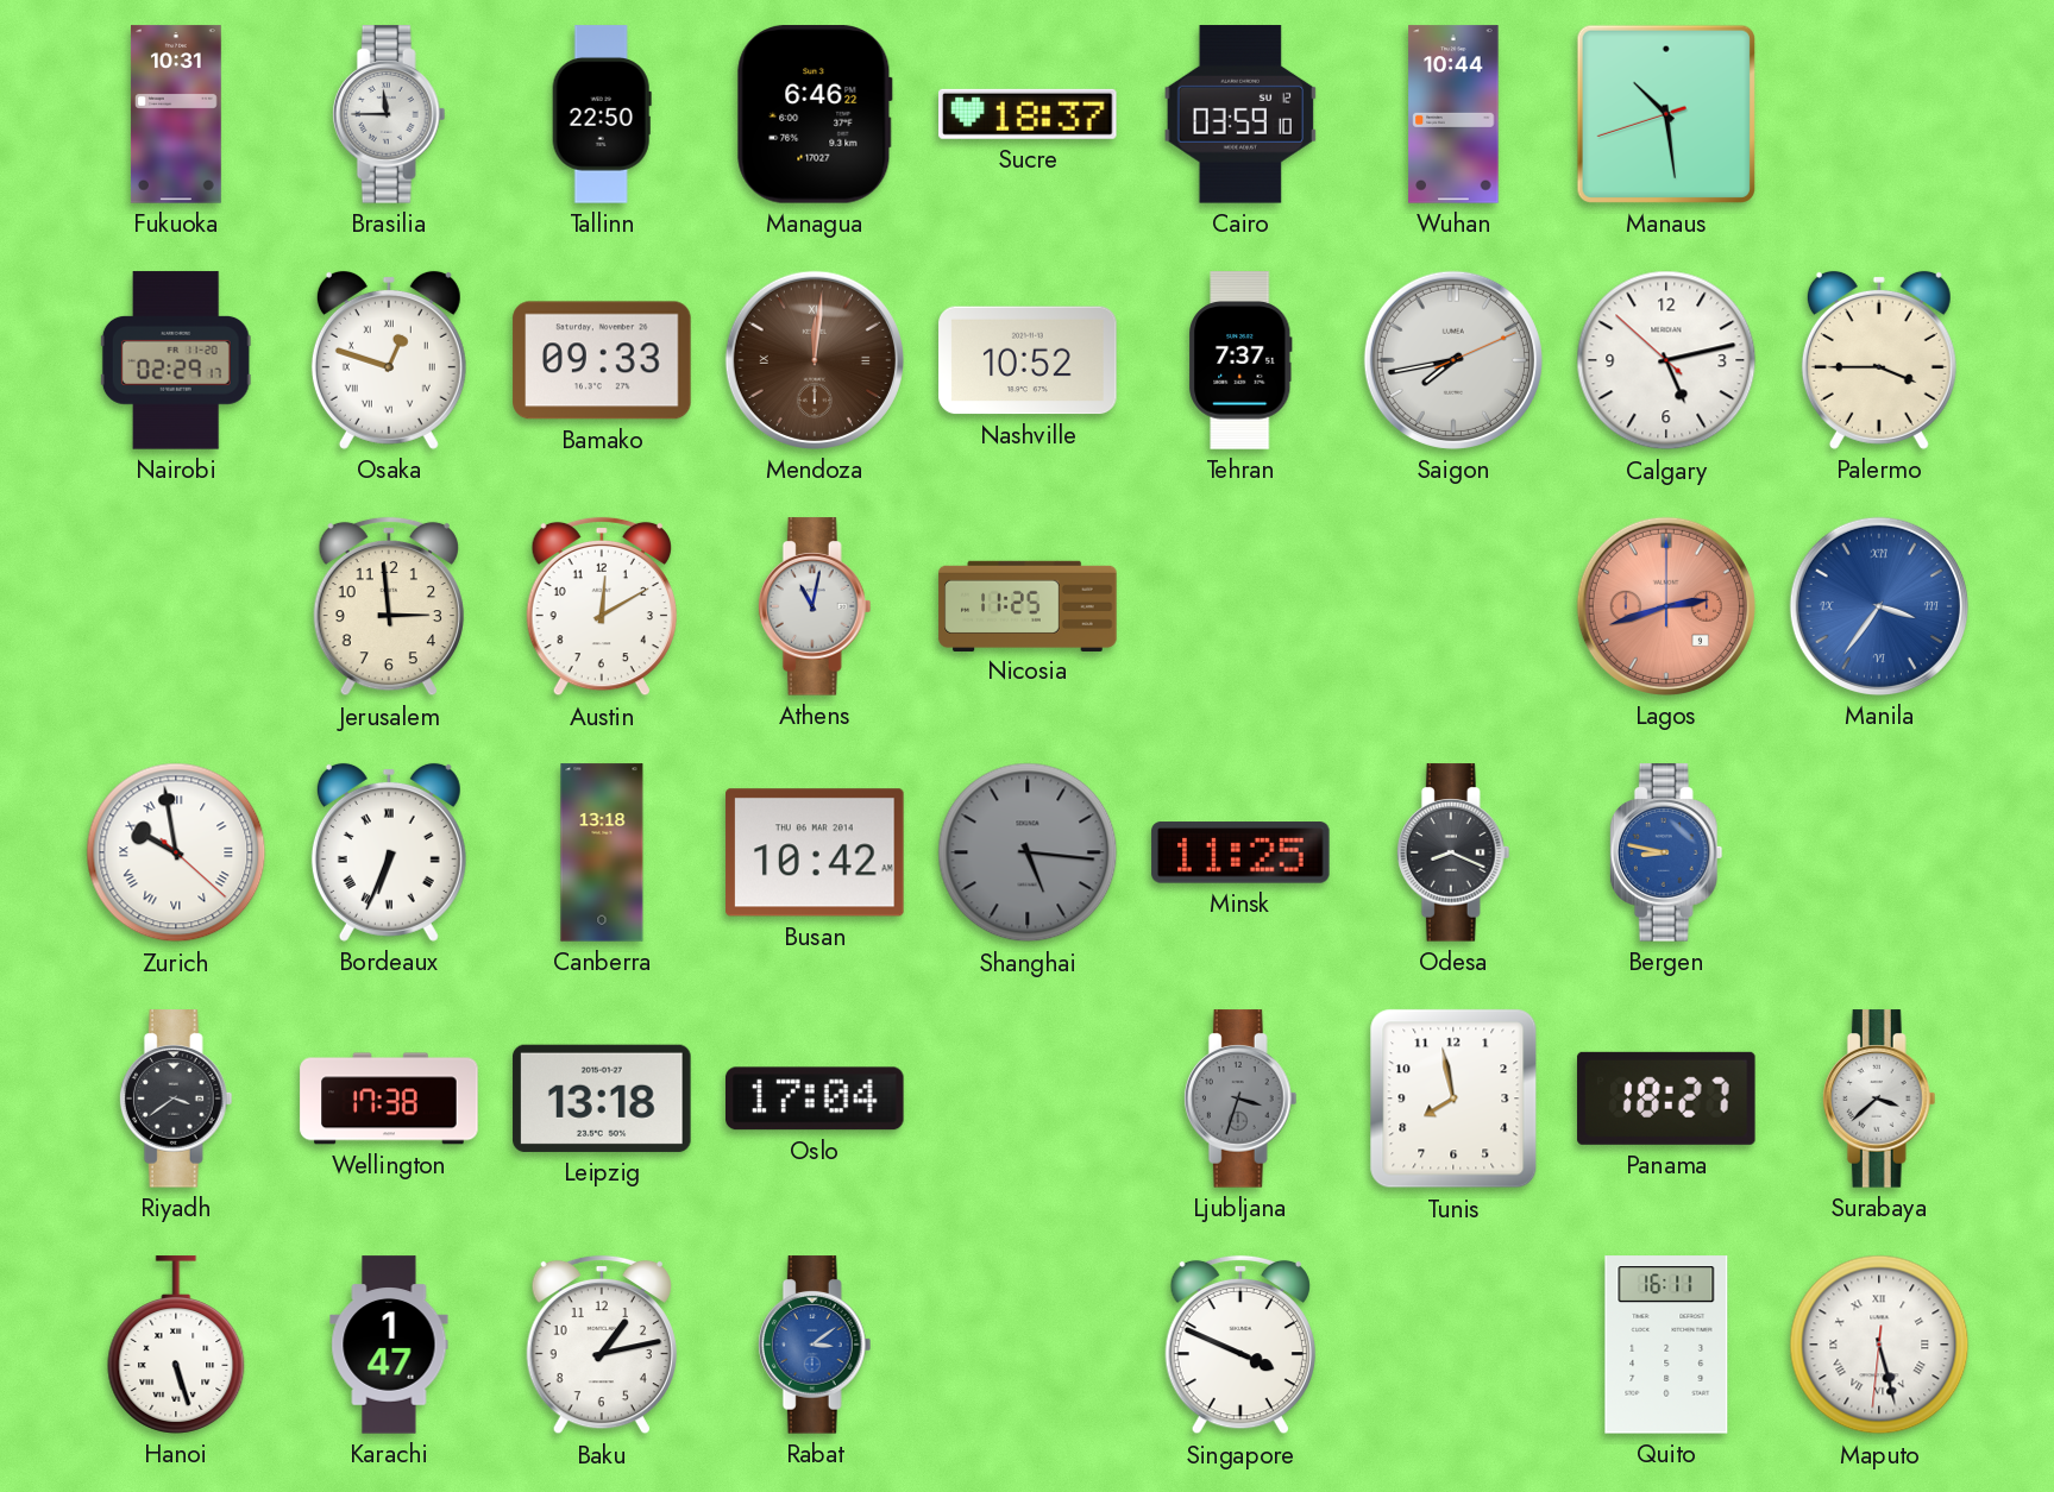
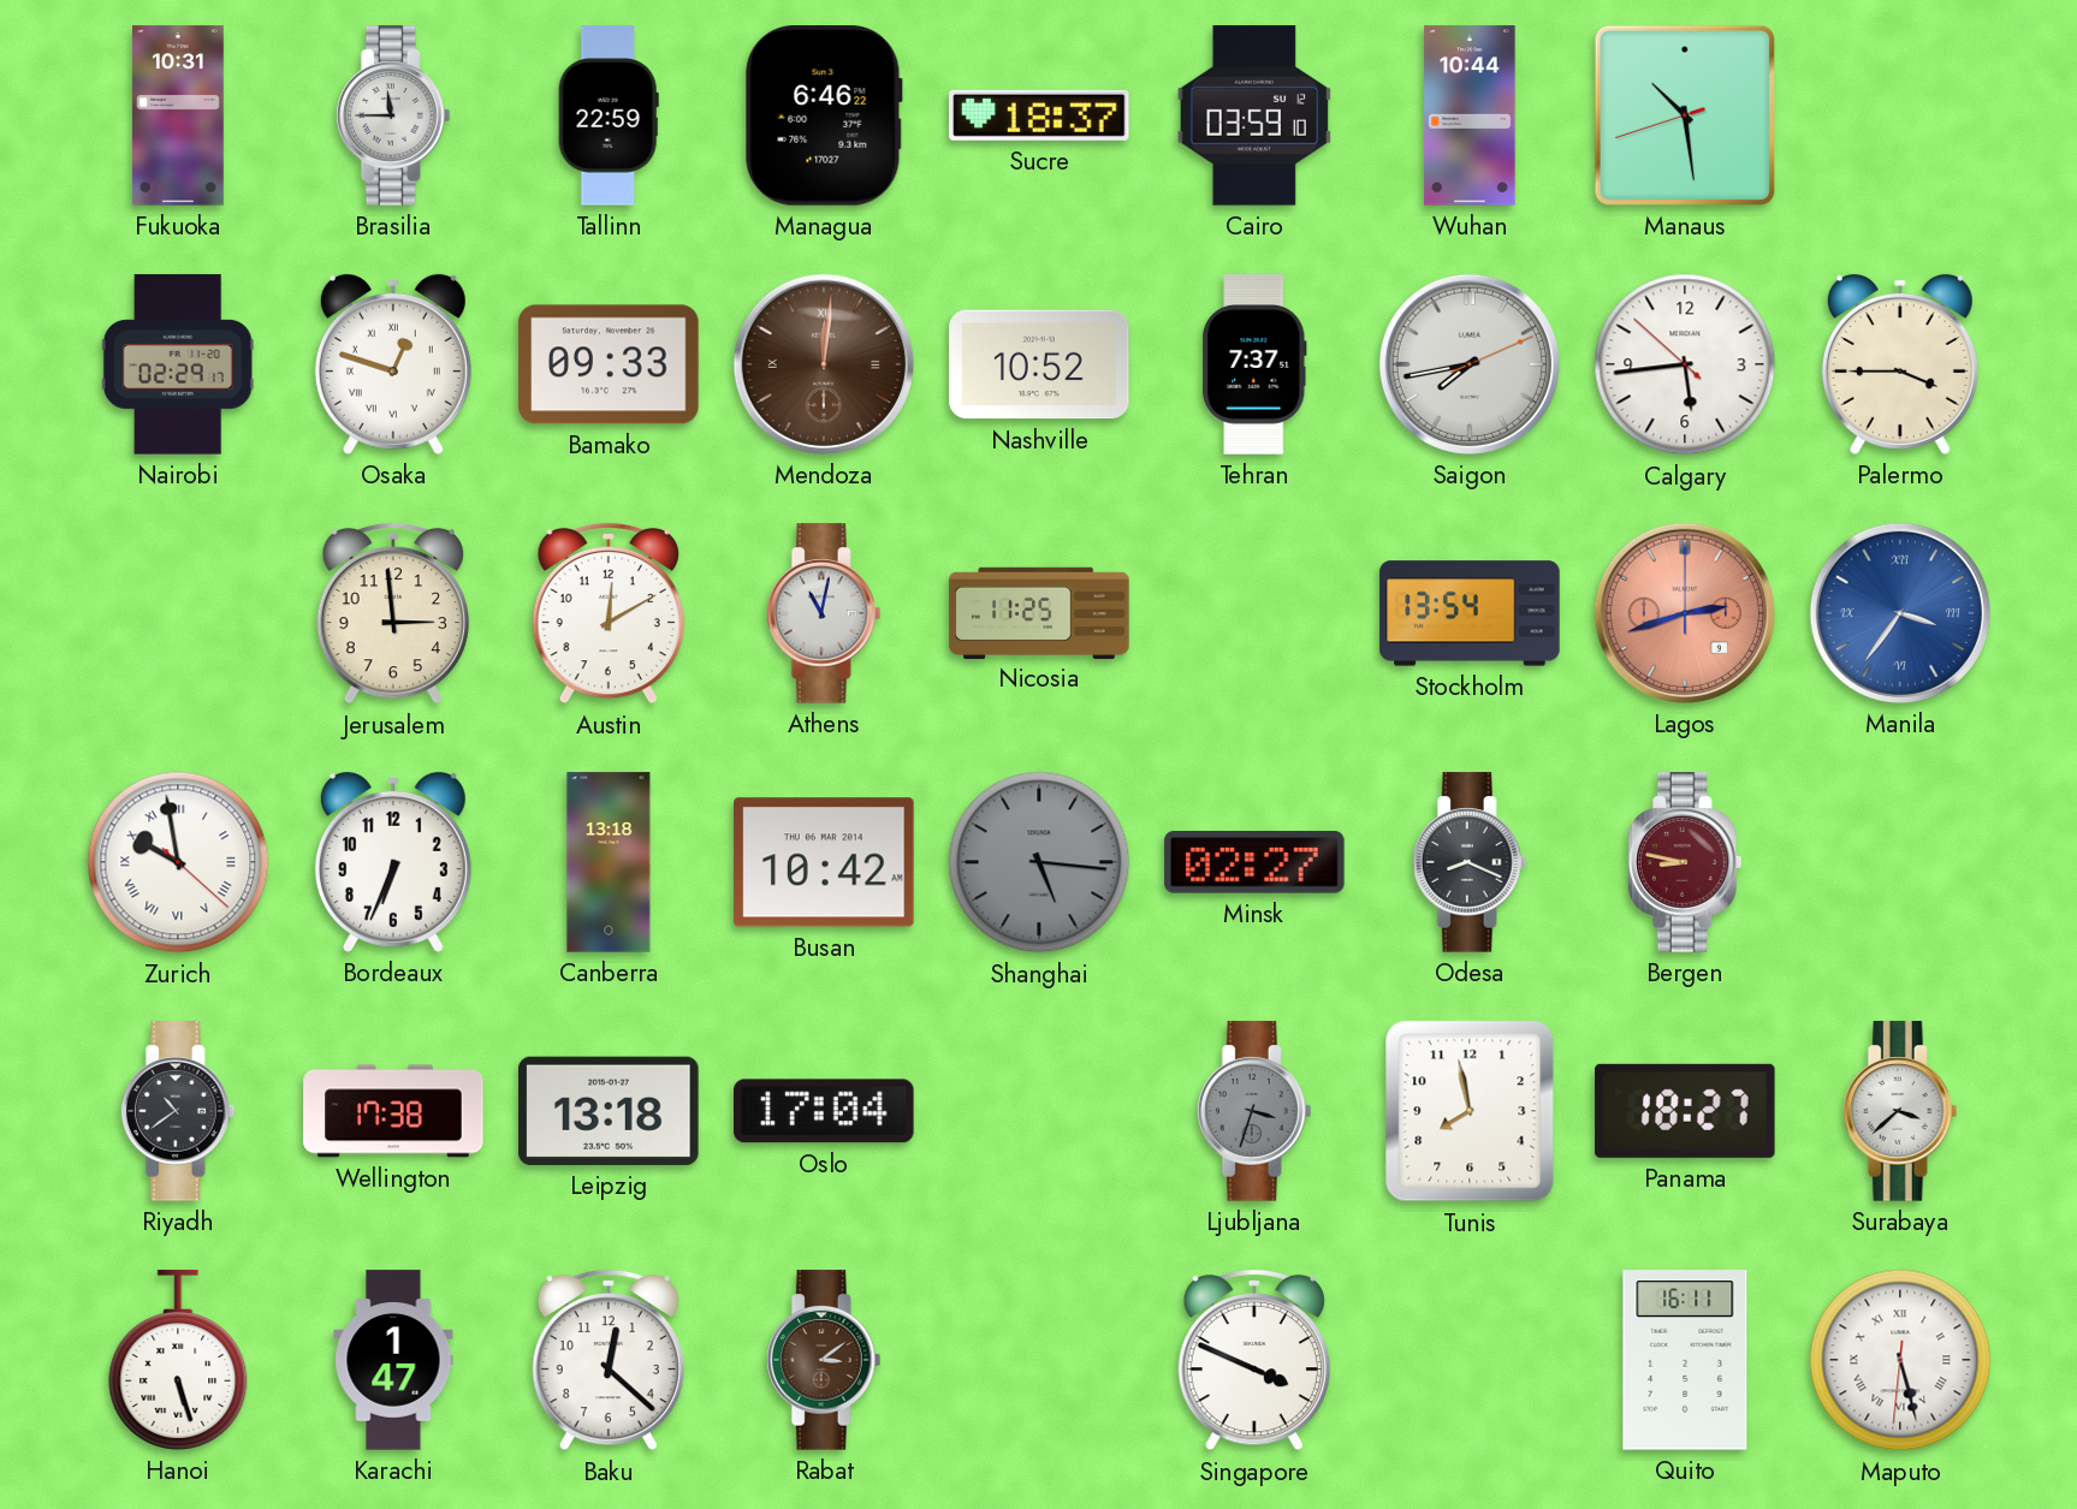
Tallinn: 22:50 -> 22:59 (609, 115)
Calgary: 5:12 -> 5:43 (1685, 364)
Stockholm: none -> 13:54 (1470, 613)
Bordeaux numerals: Roman -> Arabic (393, 862)
Minsk: 11:25 -> 02:27 (1254, 862)
Bergen dial: blue -> burgundy (1685, 862)
Riyadh: 3:39 -> 10:39 (178, 1111)
Baku: 1:13 -> 12:22 (609, 1360)
Rabat dial: blue -> brown (824, 1360)
